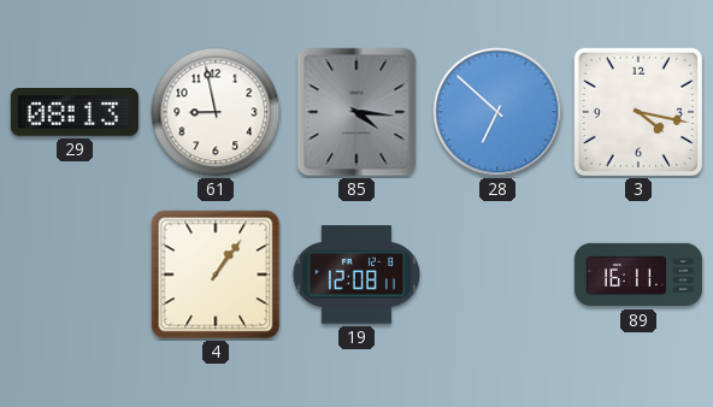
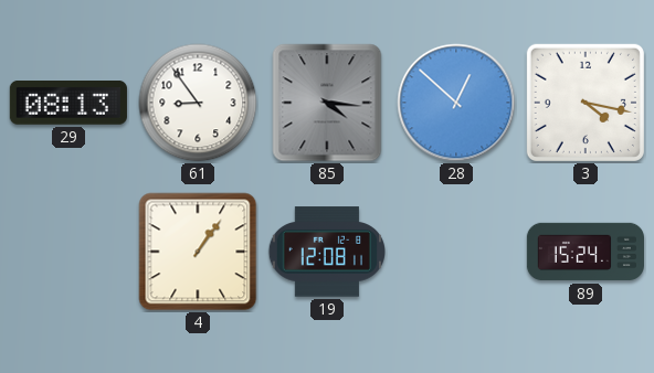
61: 8:58 -> 8:54 (198, 103)
28: 6:52 -> 12:52 (456, 103)
89: 16:11 -> 15:24 (584, 252)
